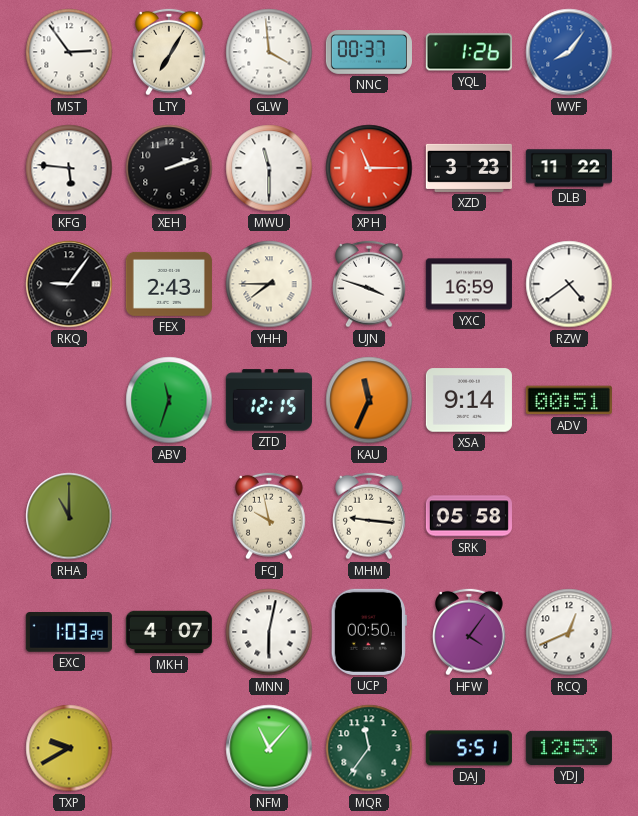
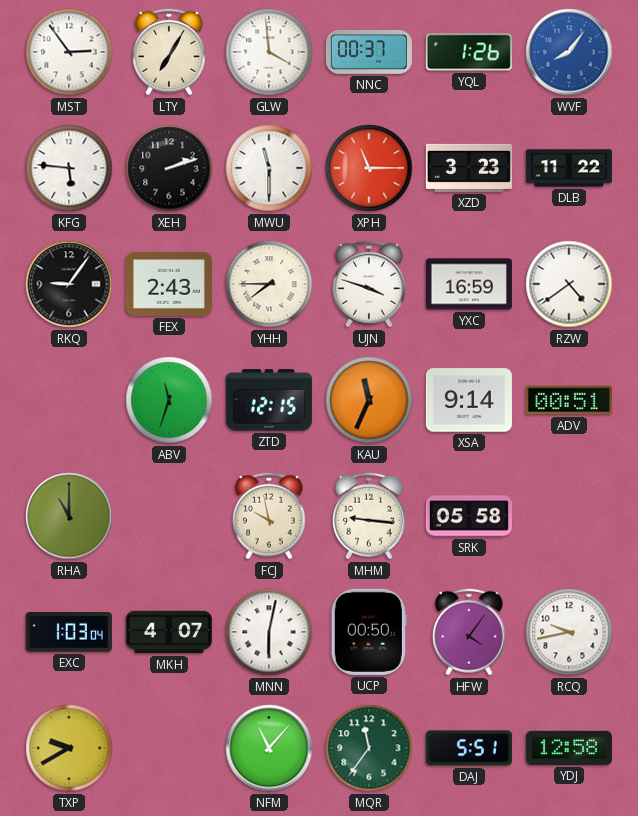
EXC: 1:03:29 -> 1:03:04 (69, 633)
RCQ: 12:41 -> 9:43 (569, 632)
YDJ: 12:53 -> 12:58 (569, 748)
